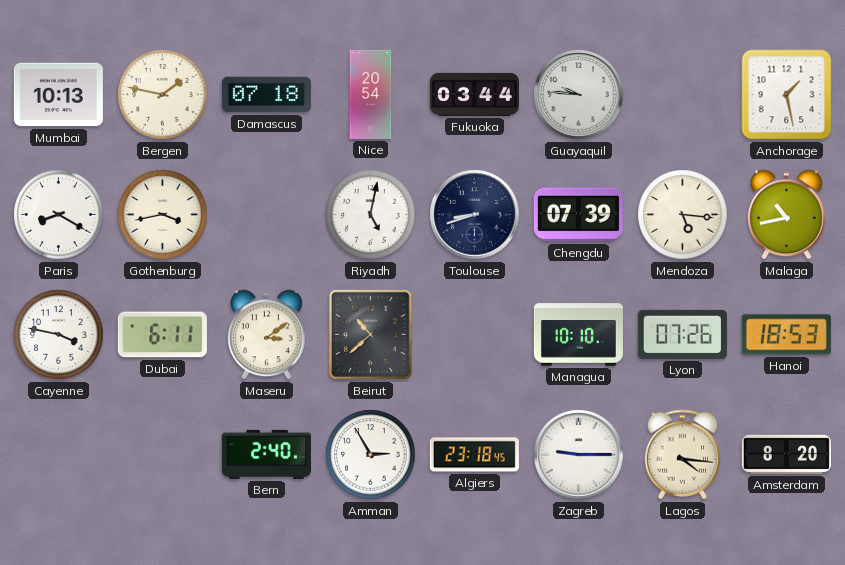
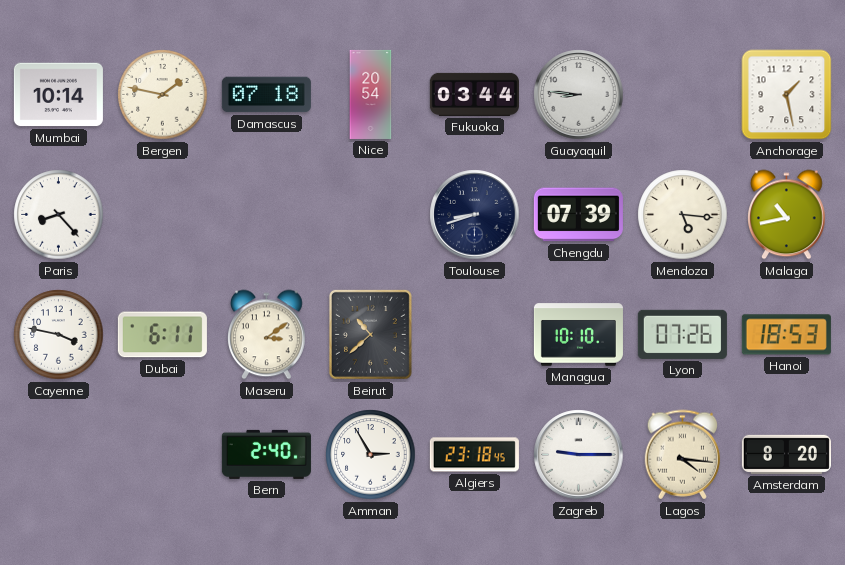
Mumbai: 10:13 -> 10:14 (58, 95)
Guayaquil: 9:46 -> 8:46 (579, 95)
Paris: 8:20 -> 8:23 (59, 215)
Gothenburg: 3:43 -> none (163, 215)
Riyadh: 5:02 -> none (371, 215)
